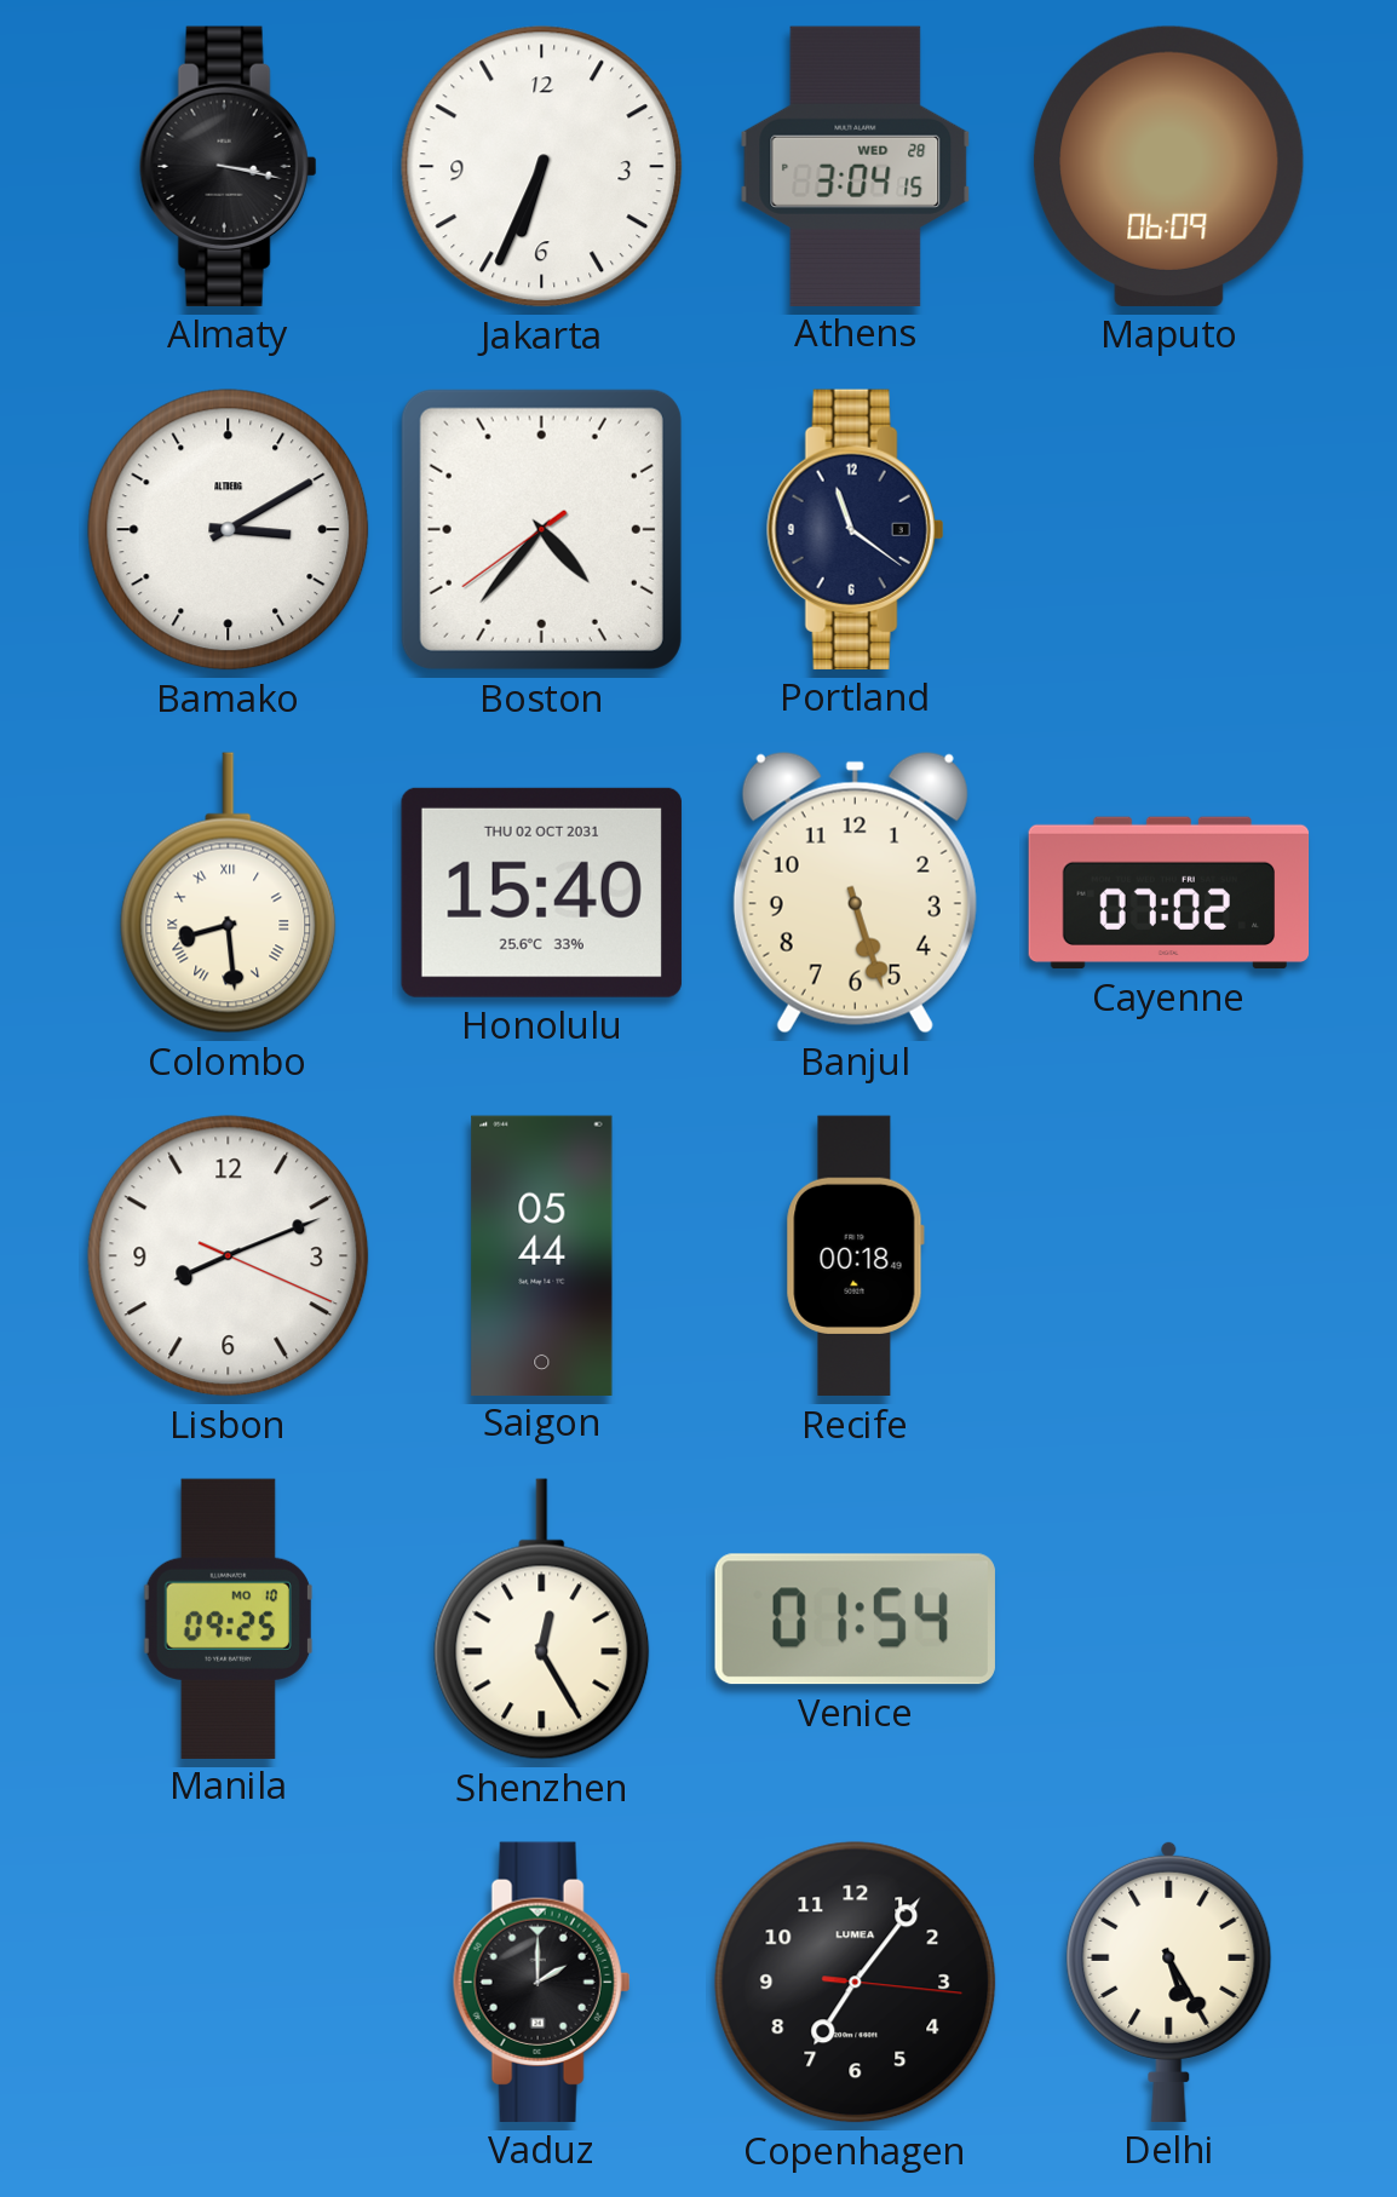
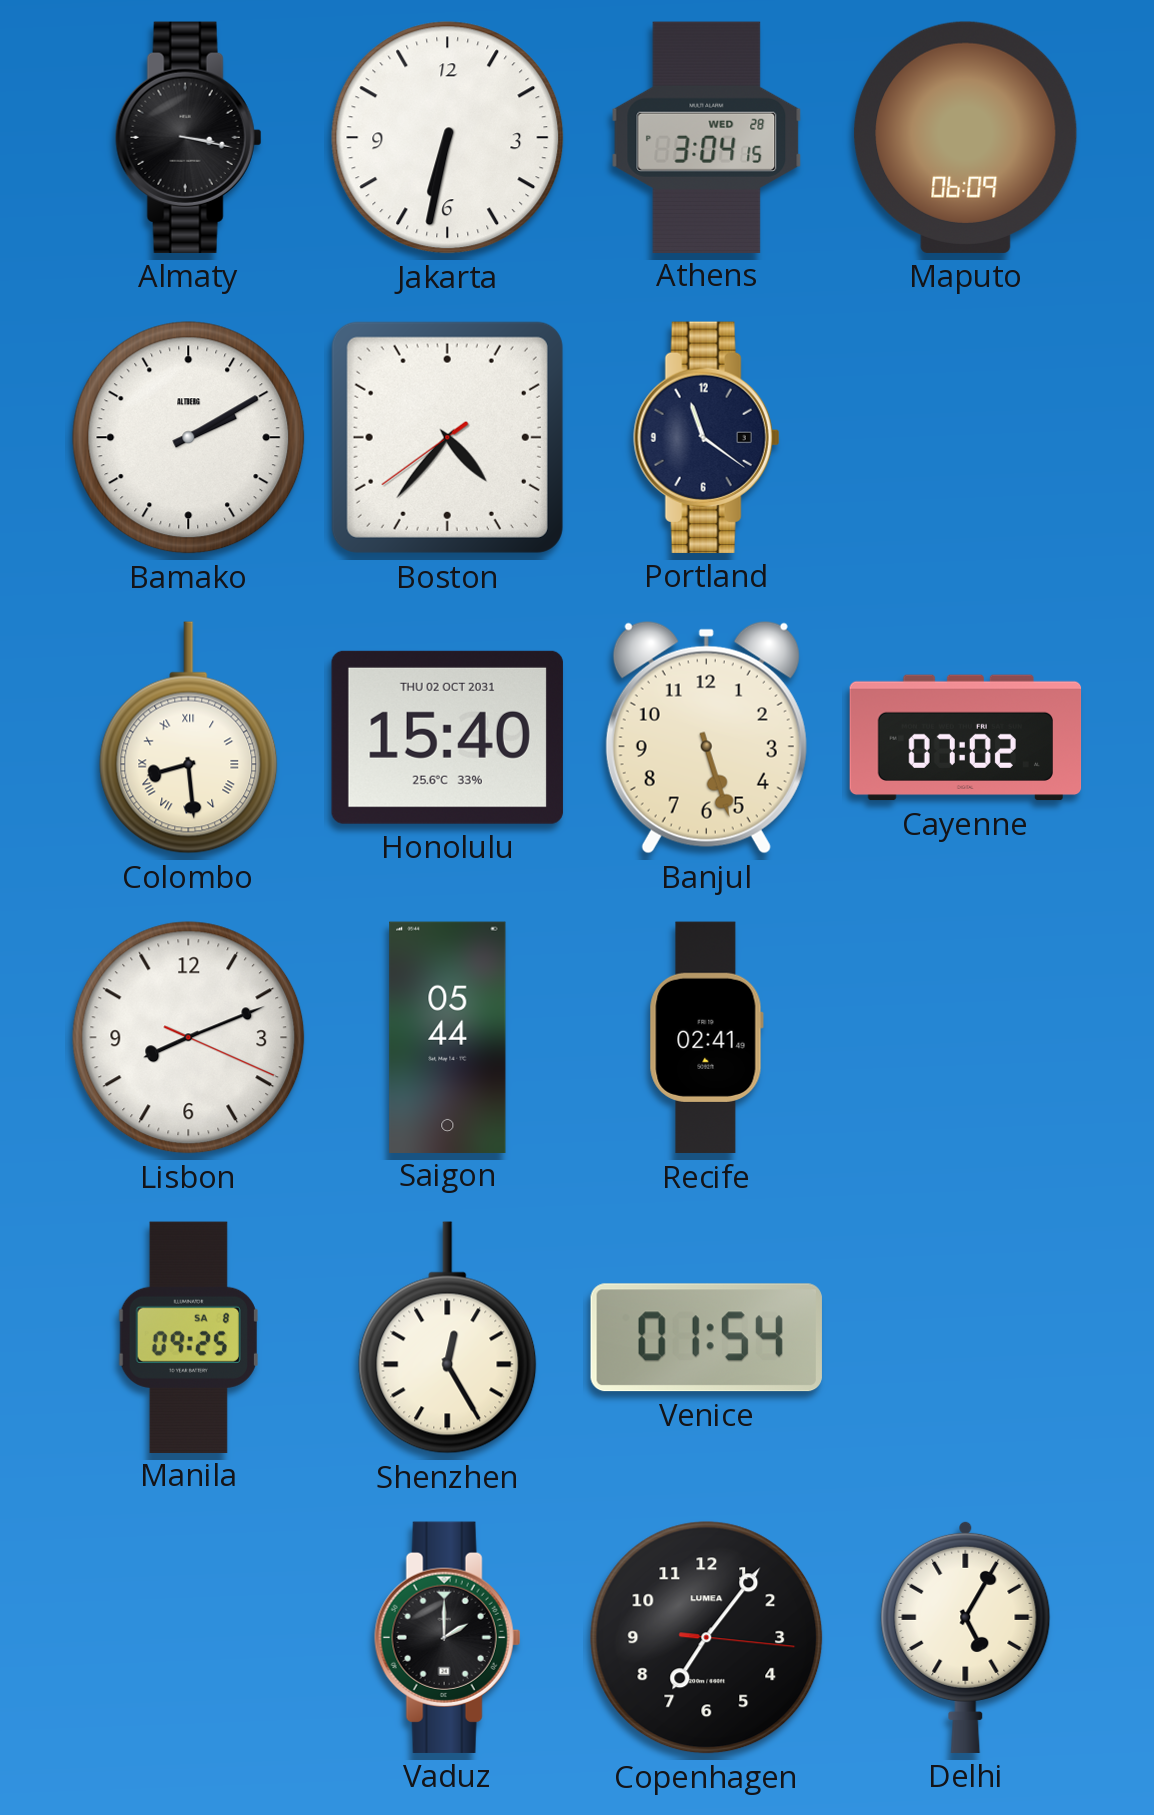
Jakarta: 6:34 -> 6:32 (448, 138)
Bamako: 3:10 -> 2:10 (189, 438)
Recife: 00:18 -> 02:41 (706, 1038)
Manila date: MO 10 -> SA 8 (188, 1337)
Delhi: 5:25 -> 5:05 (966, 1637)
